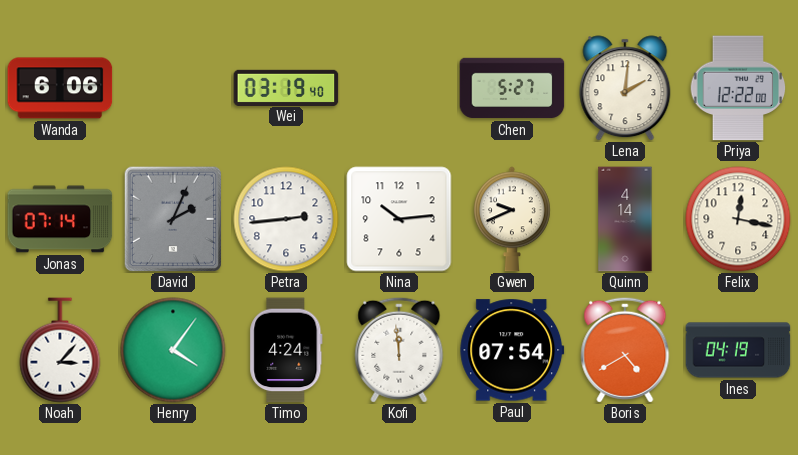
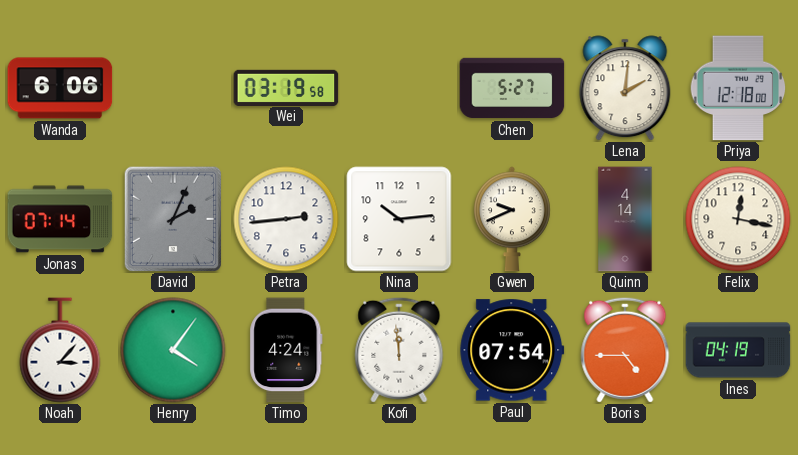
Wei: 03:19:40 -> 03:19:58 (286, 87)
Priya: 12:22 -> 12:18 (738, 88)
Boris: 4:40 -> 4:45 (625, 350)
